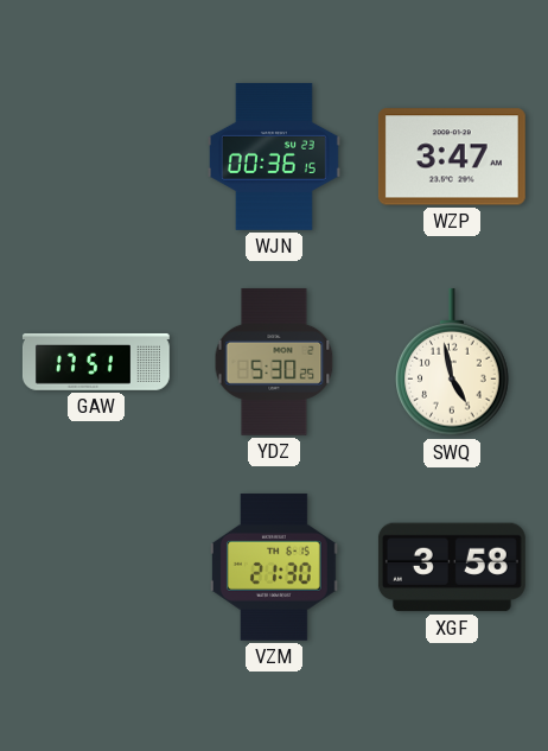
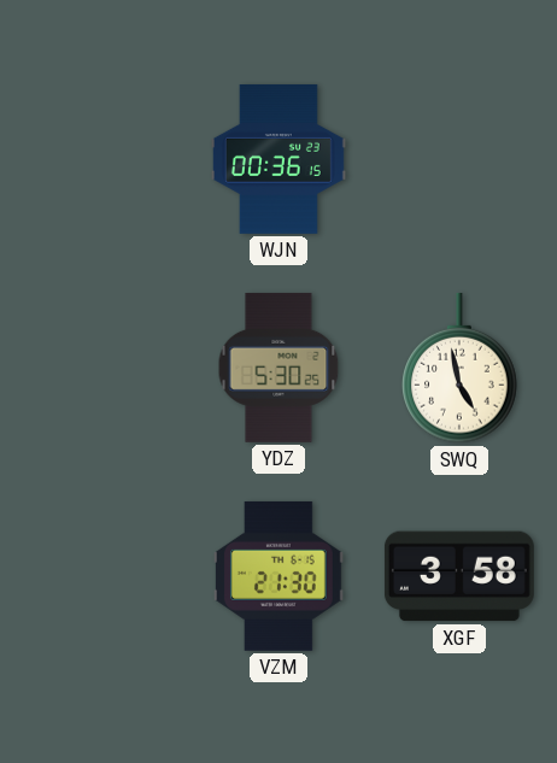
WZP: 3:47 -> none (452, 157)
GAW: 17:51 -> none (96, 362)
